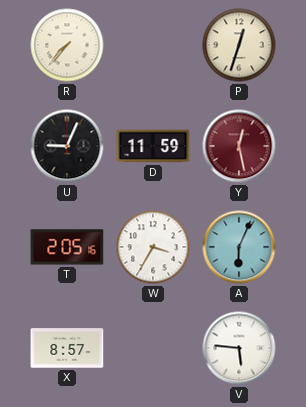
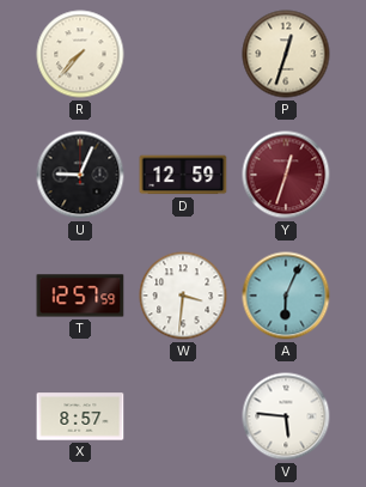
D: 11:59 -> 12:59 (183, 175)
Y: 12:28 -> 12:33 (286, 175)
T: 2:05 -> 12:57 (80, 296)
W: 3:35 -> 3:31 (183, 296)
